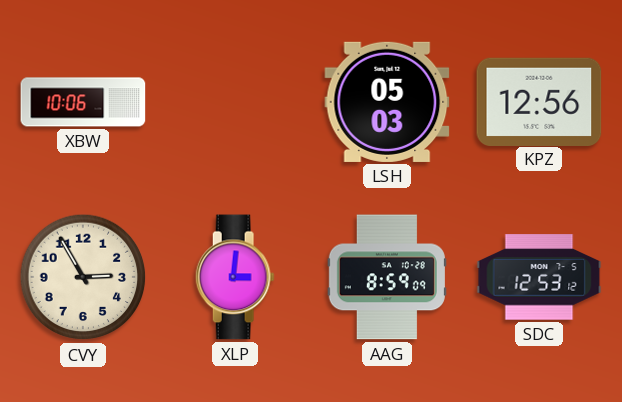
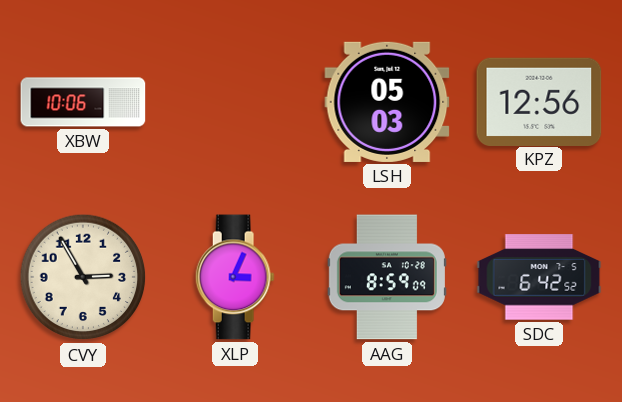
XLP: 3:01 -> 3:04 (235, 277)
SDC: 12:53 -> 6:42 (539, 277)
